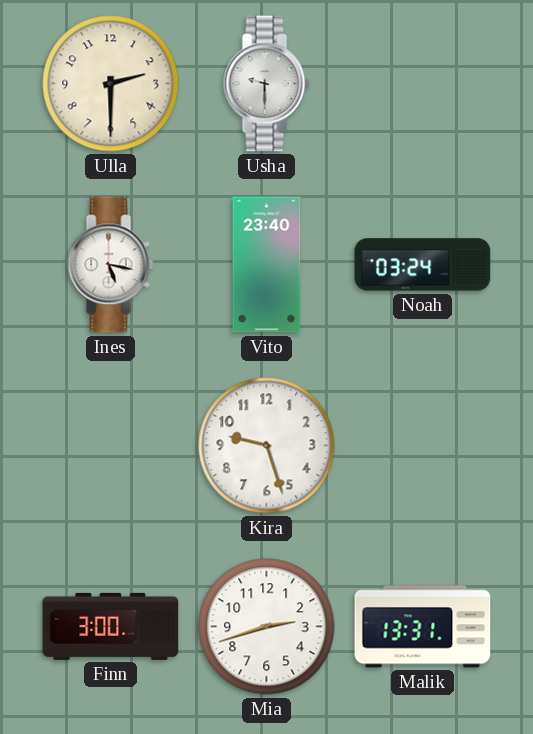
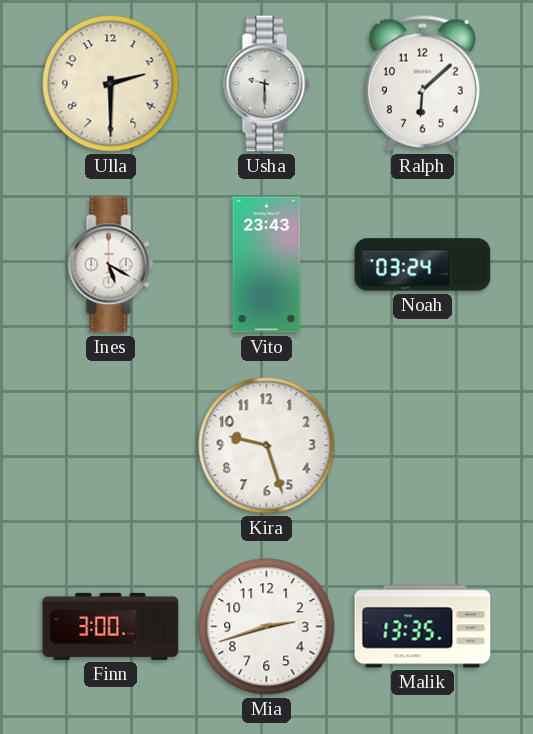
Ralph: none -> 6:08 (422, 83)
Ines: 5:17 -> 5:20 (111, 265)
Vito: 23:40 -> 23:43 (267, 265)
Malik: 13:31 -> 13:35 (423, 627)
